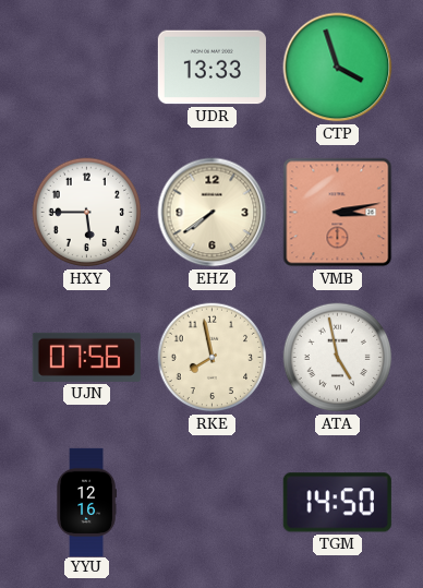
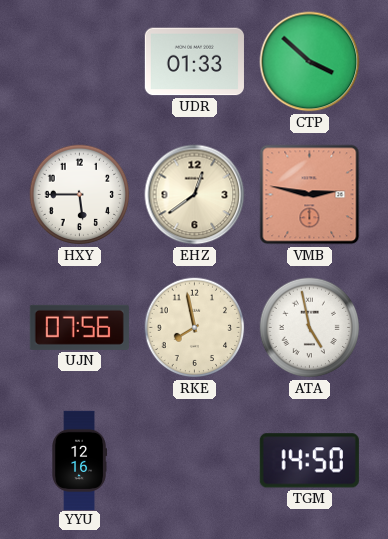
UDR: 13:33 -> 01:33 (194, 62)
CTP: 3:57 -> 3:52 (310, 62)
EHZ: 7:39 -> 12:39 (195, 195)
VMB: 3:13 -> 2:47 (310, 195)
